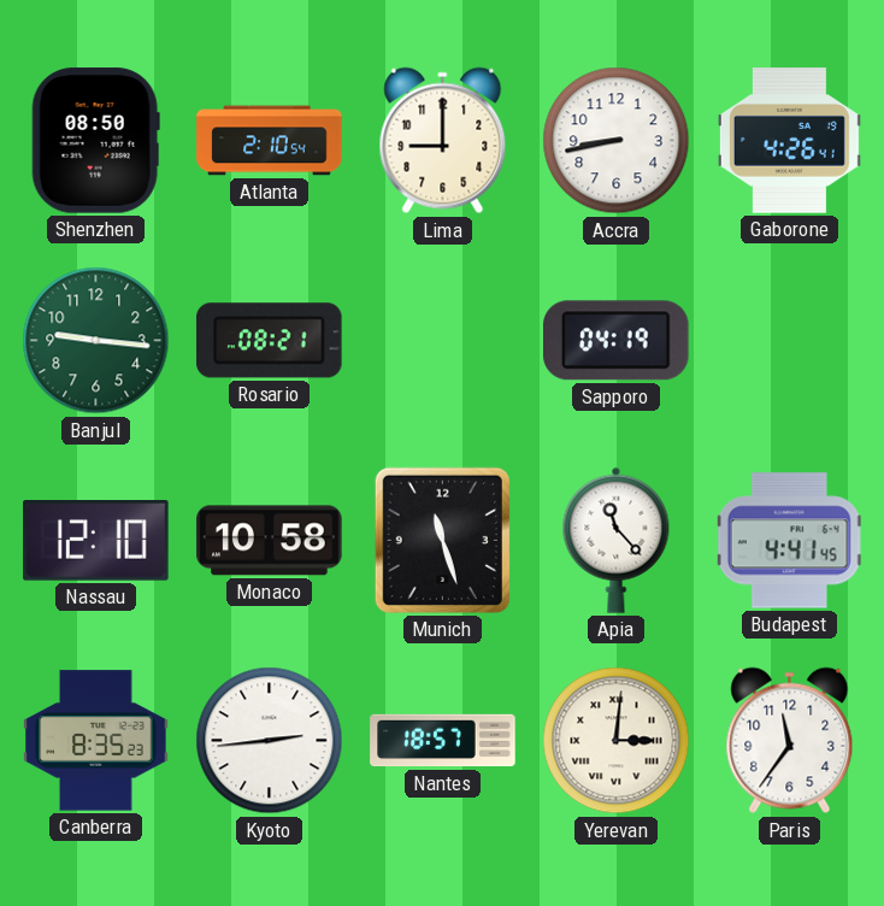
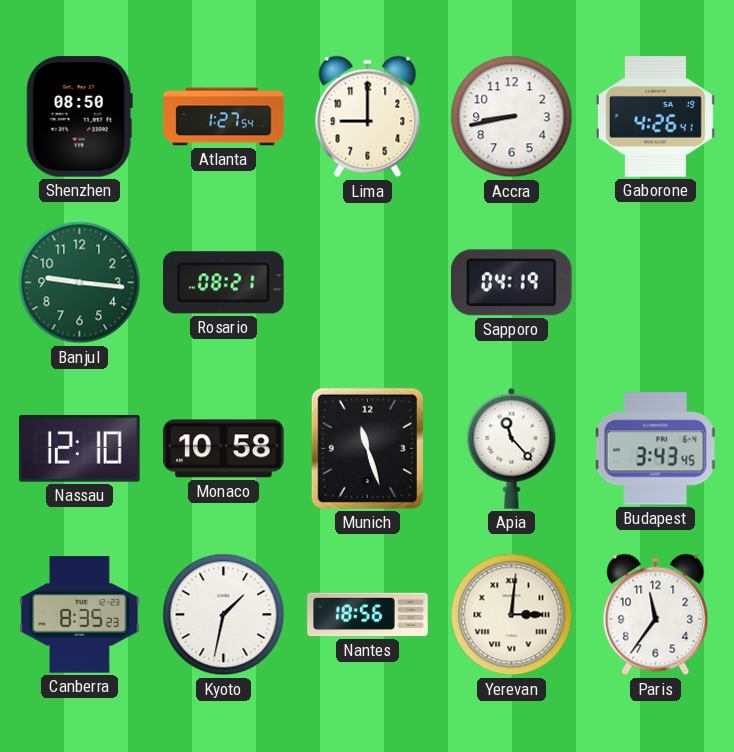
Atlanta: 2:10 -> 1:27 (224, 117)
Budapest: 4:41 -> 3:43 (656, 449)
Kyoto: 2:44 -> 1:32 (224, 615)
Nantes: 18:57 -> 18:56 (368, 615)
